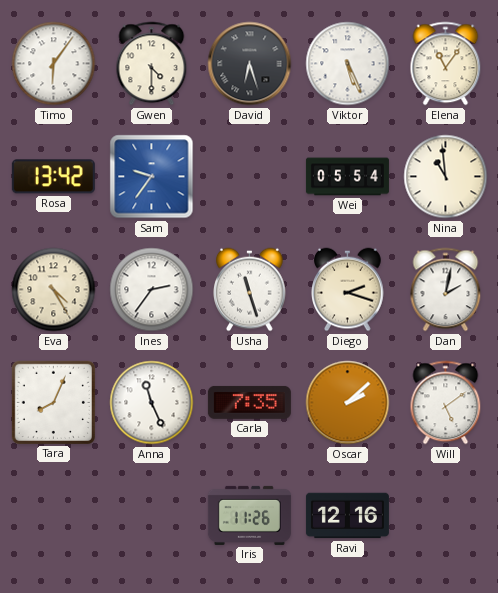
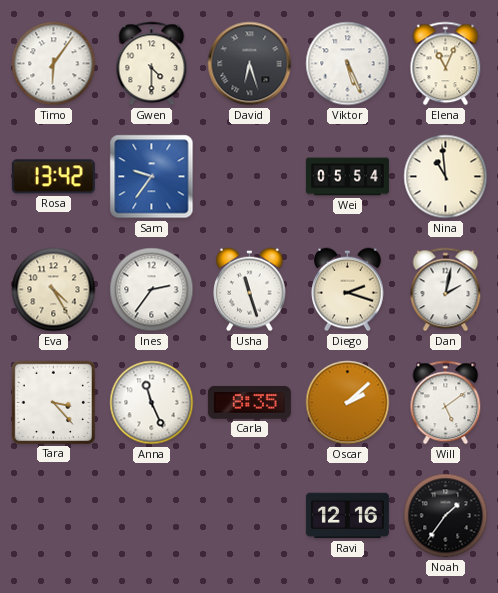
Elena: 11:06 -> 11:04 (446, 64)
Tara: 8:04 -> 3:23 (53, 402)
Carla: 7:35 -> 8:35 (249, 402)
Iris: 11:26 -> none (249, 515)
Noah: none -> 1:36 (446, 516)
